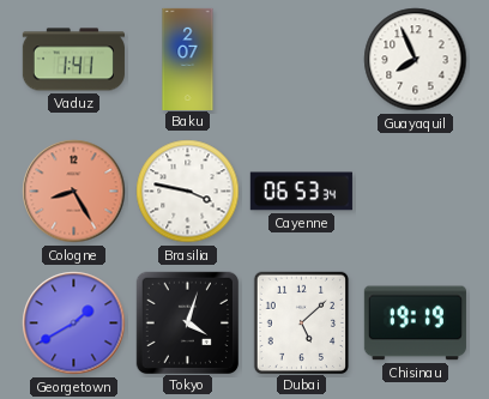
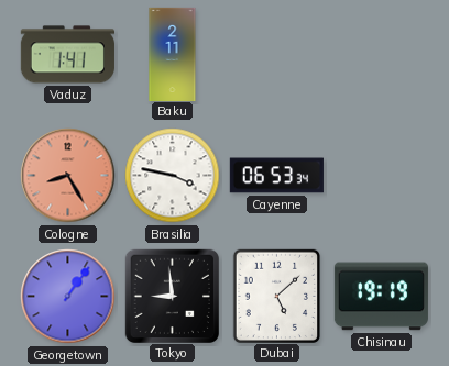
Baku: 2:07 -> 2:11 (173, 54)
Guayaquil: 7:56 -> none (416, 60)
Georgetown: 1:40 -> 1:06 (68, 297)
Tokyo: 4:03 -> 8:59 (172, 296)
